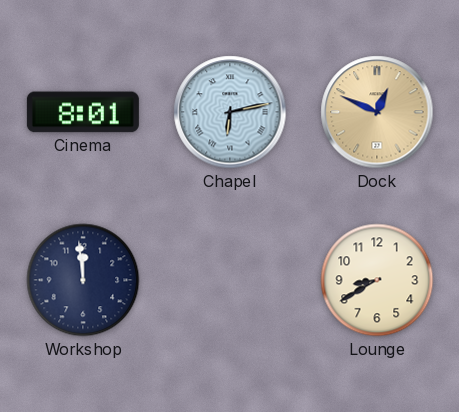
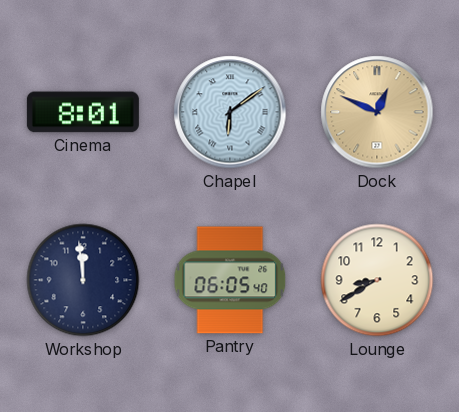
Chapel: 6:13 -> 6:09 (230, 112)
Pantry: none -> 06:05 (230, 280)
